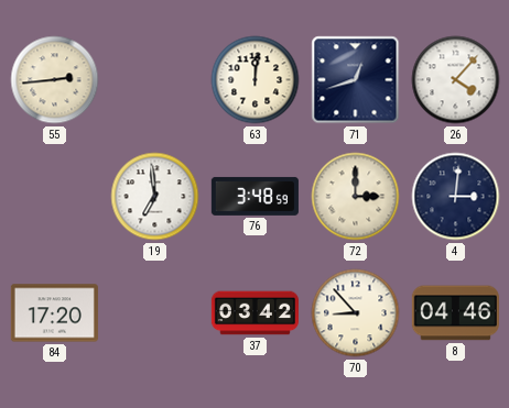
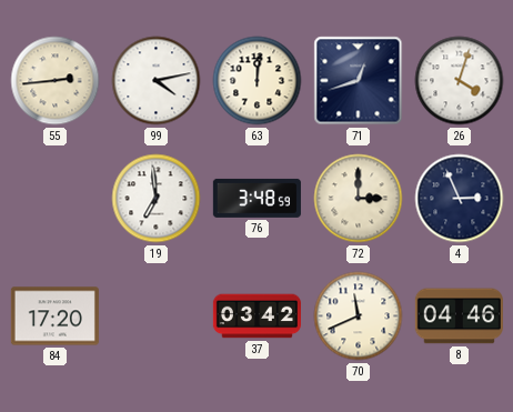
99: none -> 4:13 (157, 81)
26: 4:07 -> 4:03 (460, 81)
4: 3:01 -> 2:56 (460, 199)
70: 8:53 -> 11:41 (359, 316)
